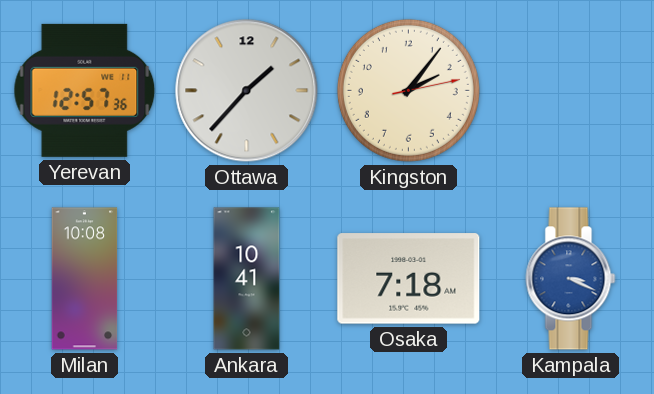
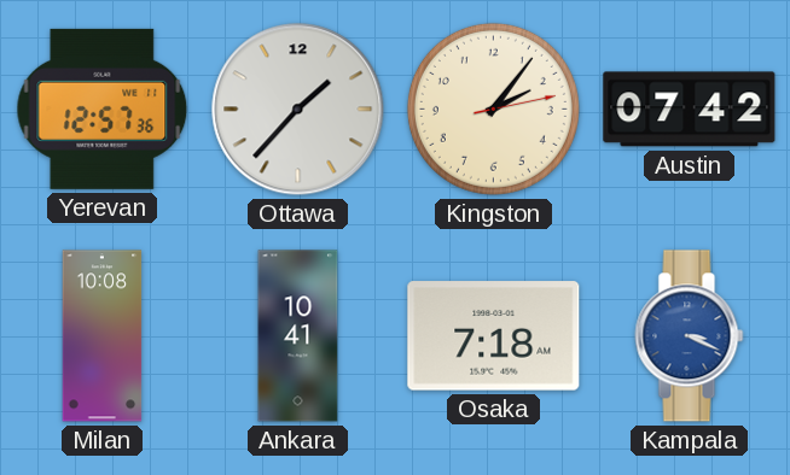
Austin: none -> 07:42 (690, 110)
